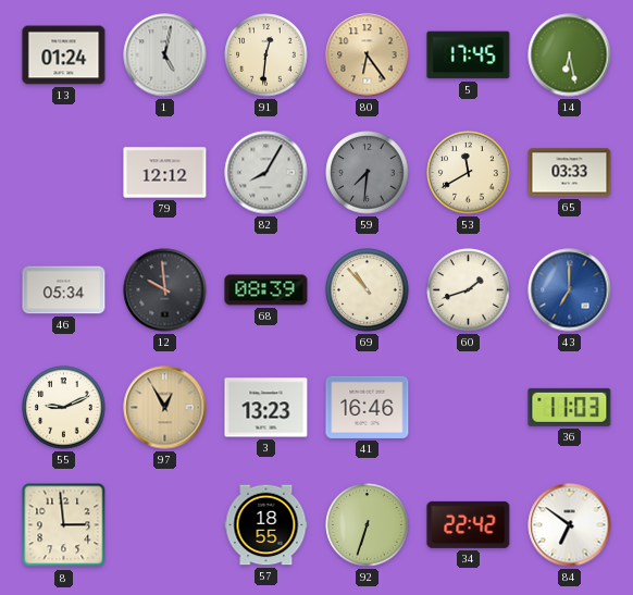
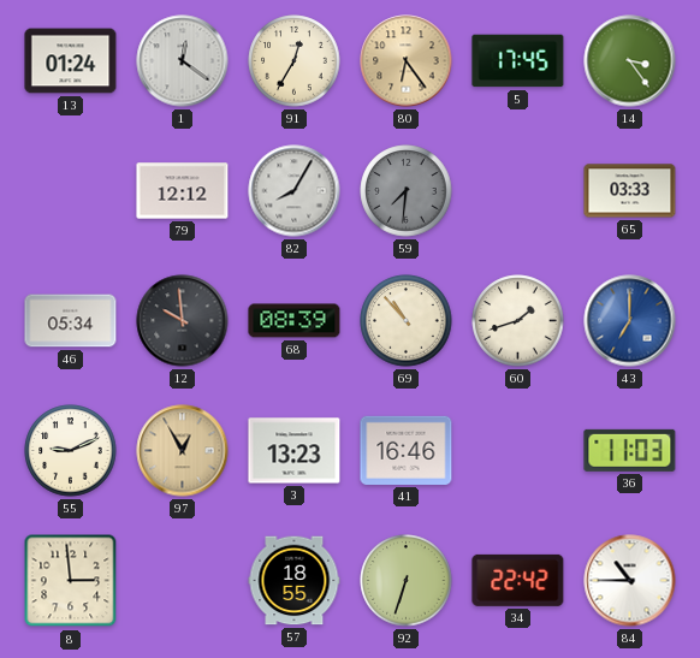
1: 5:02 -> 12:21 (183, 61)
91: 12:31 -> 12:35 (295, 61)
14: 6:28 -> 3:24 (630, 61)
53: 11:40 -> none (469, 173)
84: 6:51 -> 10:45 (630, 581)
